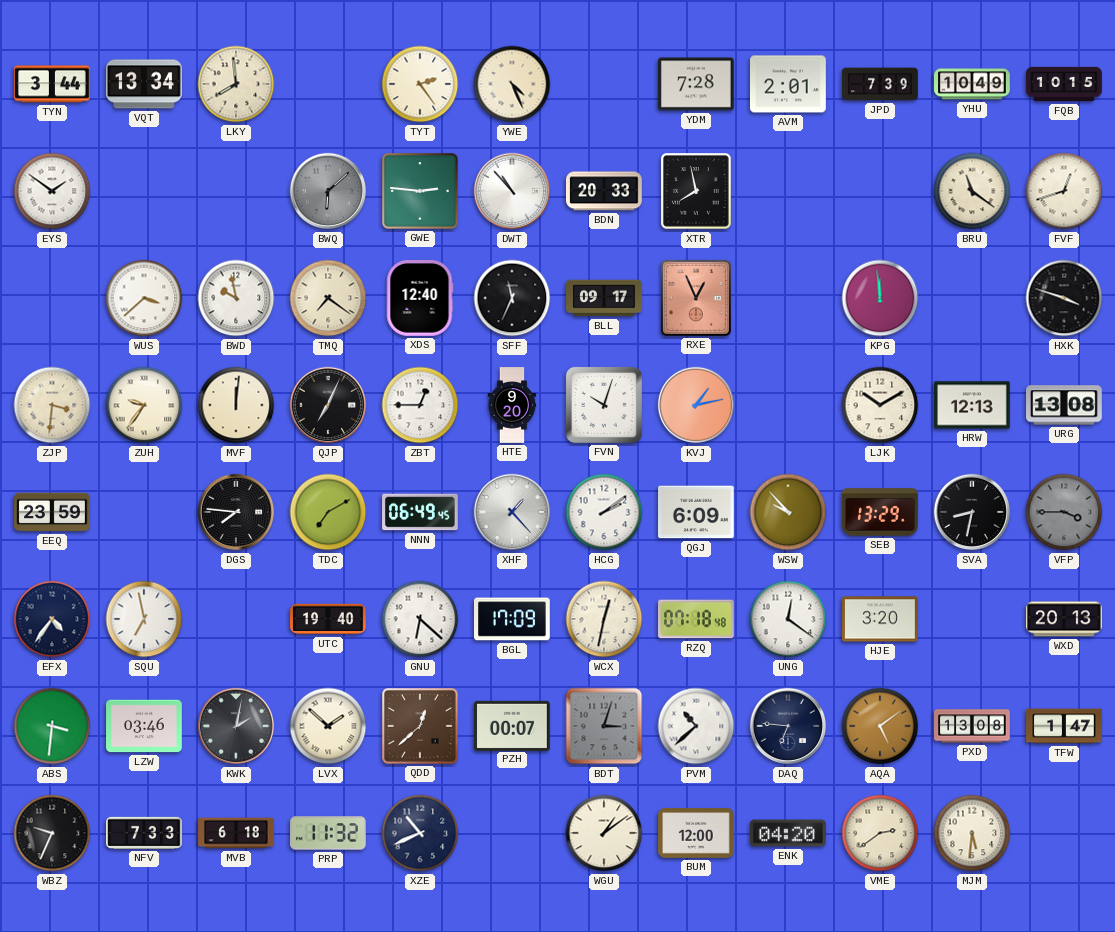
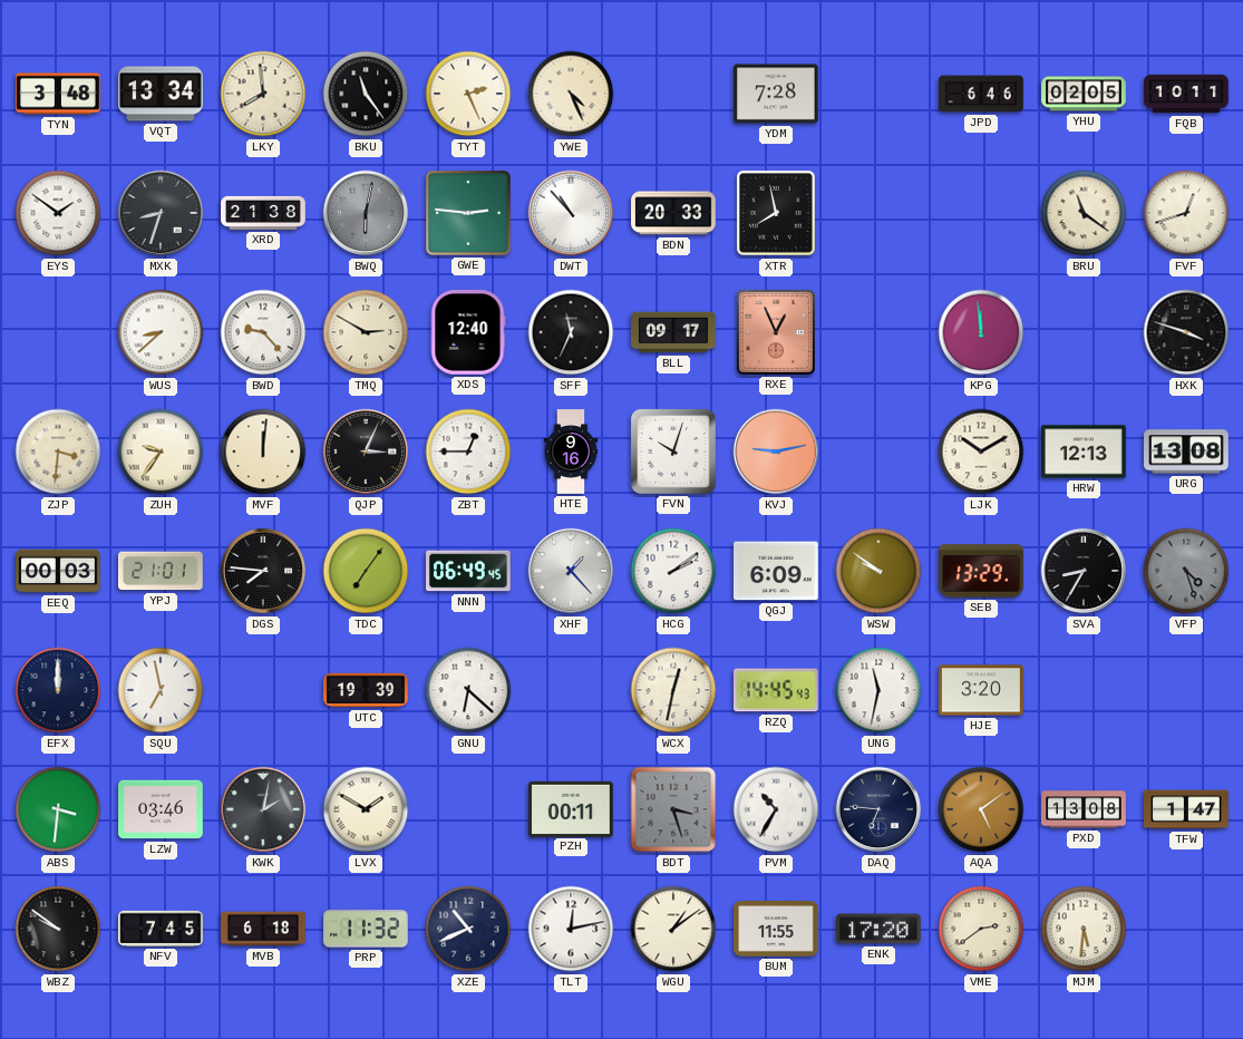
TYN: 3:44 -> 3:48 (58, 94)
BKU: none -> 11:24 (366, 94)
TYT: 2:24 -> 2:26 (468, 94)
AVM: 2:01 -> none (789, 84)
JPD: 7:39 -> 6:46 (981, 94)
YHU: 10:49 -> 02:05 (1084, 94)
FQB: 10:15 -> 10:11 (1186, 94)
MXK: none -> 8:33 (161, 213)
XRD: none -> 21:38 (263, 213)
BWQ: 6:08 -> 6:02 (366, 213)
WUS: 3:38 -> 8:38 (161, 332)
BWD: 9:58 -> 9:23 (263, 332)
TMQ: 7:21 -> 2:50 (366, 332)
QJP: 7:04 -> 3:04 (366, 451)
HTE: 9:20 -> 9:16 (571, 451)
KVJ: 1:13 -> 9:13 (776, 451)
EEQ: 23:59 -> 00:03 (58, 571)
YPJ: none -> 21:01 (162, 571)
TDC: 7:10 -> 7:06 (366, 571)
WSW: 9:53 -> 9:51 (878, 571)
SVA: 8:32 -> 8:35 (1084, 571)
VFP: 3:45 -> 4:27 (1186, 571)
EFX: 4:36 -> 12:00 (58, 690)
UTC: 19:40 -> 19:39 (366, 690)
BGL: 17:09 -> none (513, 619)
RZQ: 07:18 -> 14:45 (777, 690)
UNG: 12:21 -> 11:32 (878, 690)
WXD: 20:13 -> none (1065, 619)
LVX: 1:52 -> 1:50 (366, 809)
QDD: 12:38 -> none (421, 727)
PZH: 00:07 -> 00:11 (572, 808)
BDT: 3:03 -> 3:27 (673, 809)
PVM: 10:38 -> 10:35 (776, 809)
WBZ: 9:34 -> 9:51 (58, 929)
NFV: 7:33 -> 7:45 (161, 929)
TLT: none -> 12:13 (571, 929)
BUM: 12:00 -> 11:55 (776, 930)
ENK: 04:20 -> 17:20 (880, 929)
